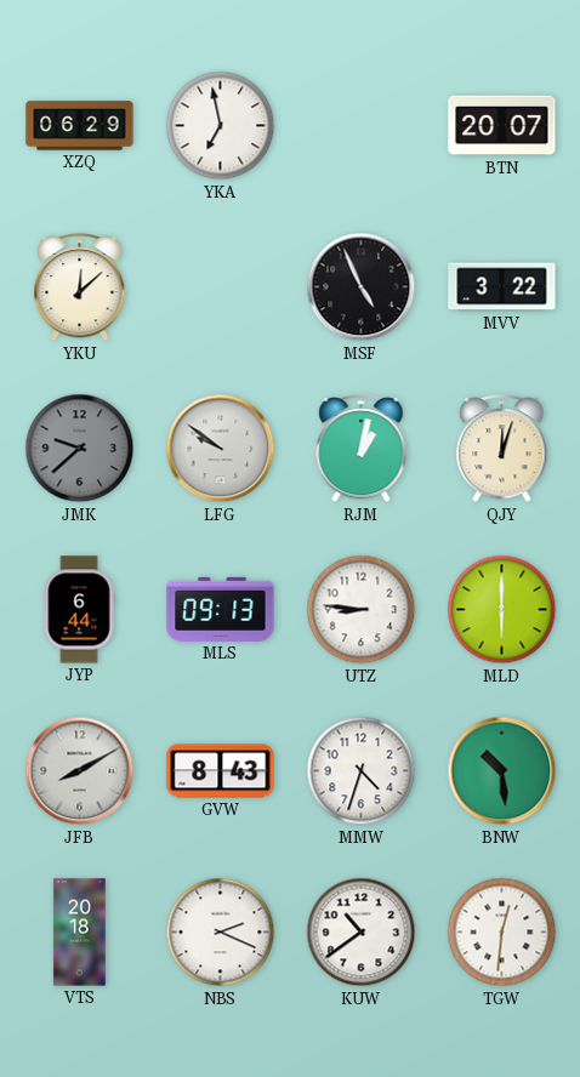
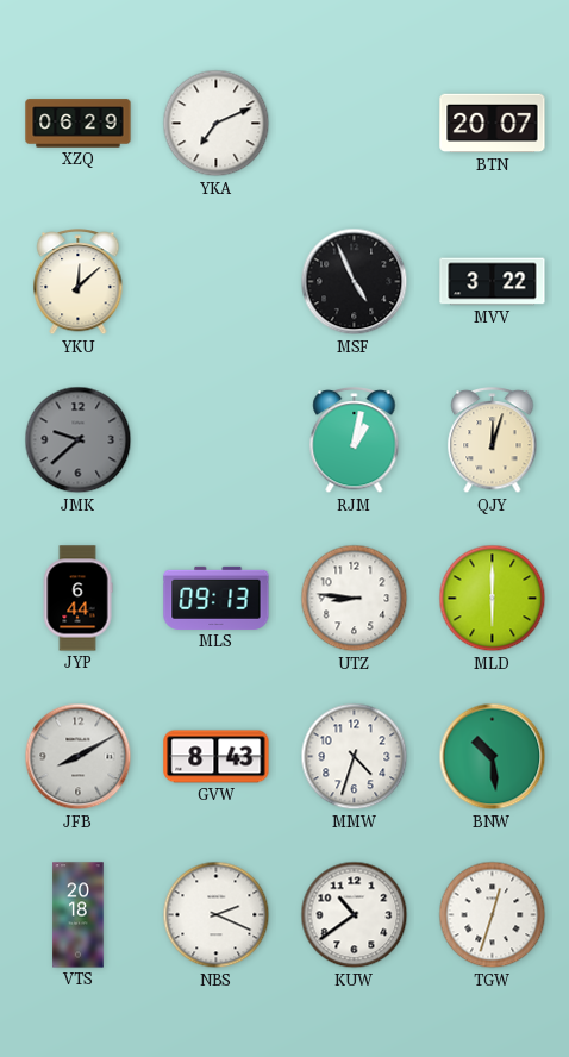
YKA: 6:58 -> 7:11 (217, 124)
LFG: 9:51 -> none (221, 449)
TGW: 12:31 -> 12:33 (493, 915)
